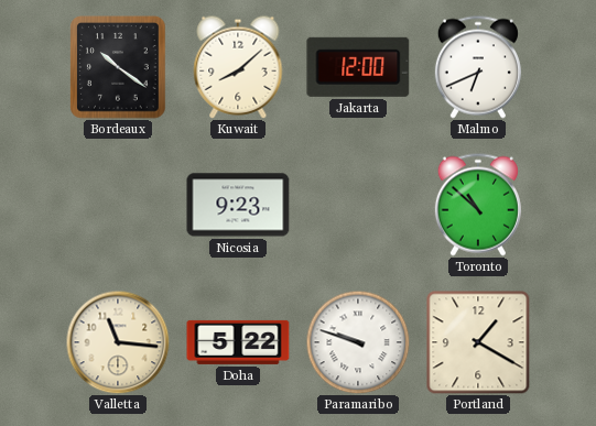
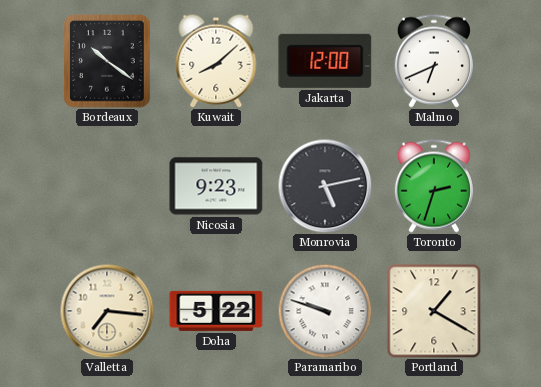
Monrovia: none -> 5:13 (325, 186)
Toronto: 10:52 -> 2:33 (434, 186)
Valletta: 11:16 -> 7:16 (107, 311)
